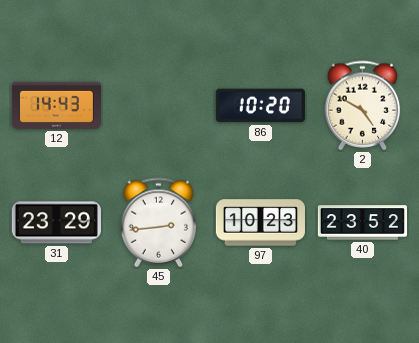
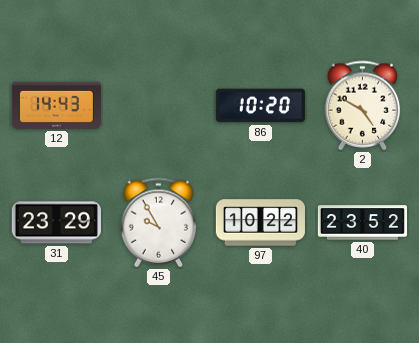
45: 2:44 -> 9:55 (159, 223)
97: 10:23 -> 10:22 (260, 223)
